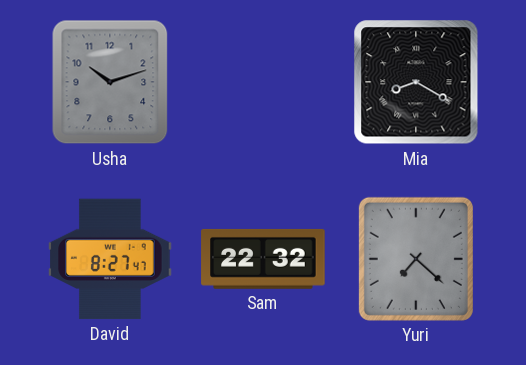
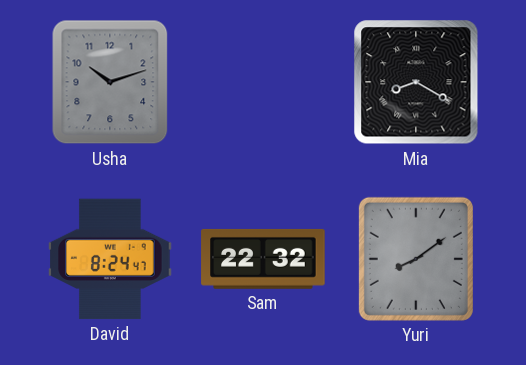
David: 8:27 -> 8:24 (110, 259)
Yuri: 7:22 -> 8:09 (416, 259)
